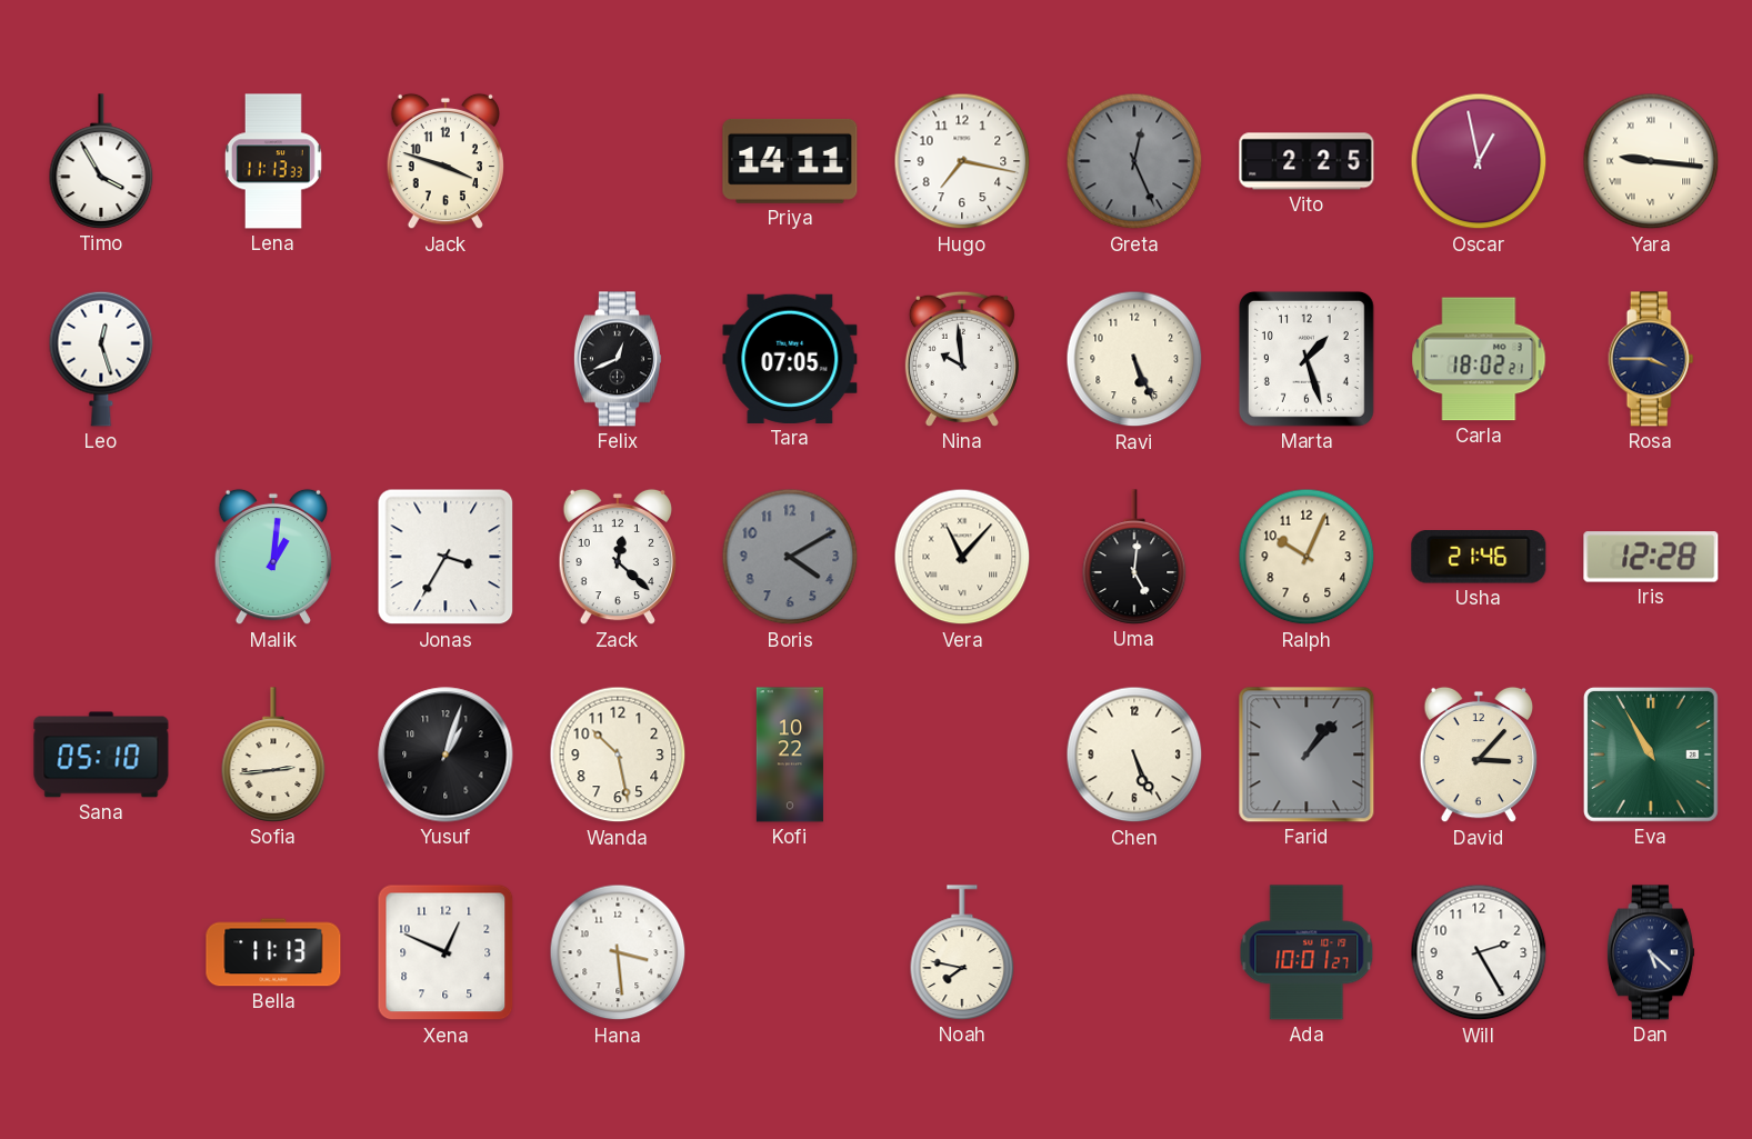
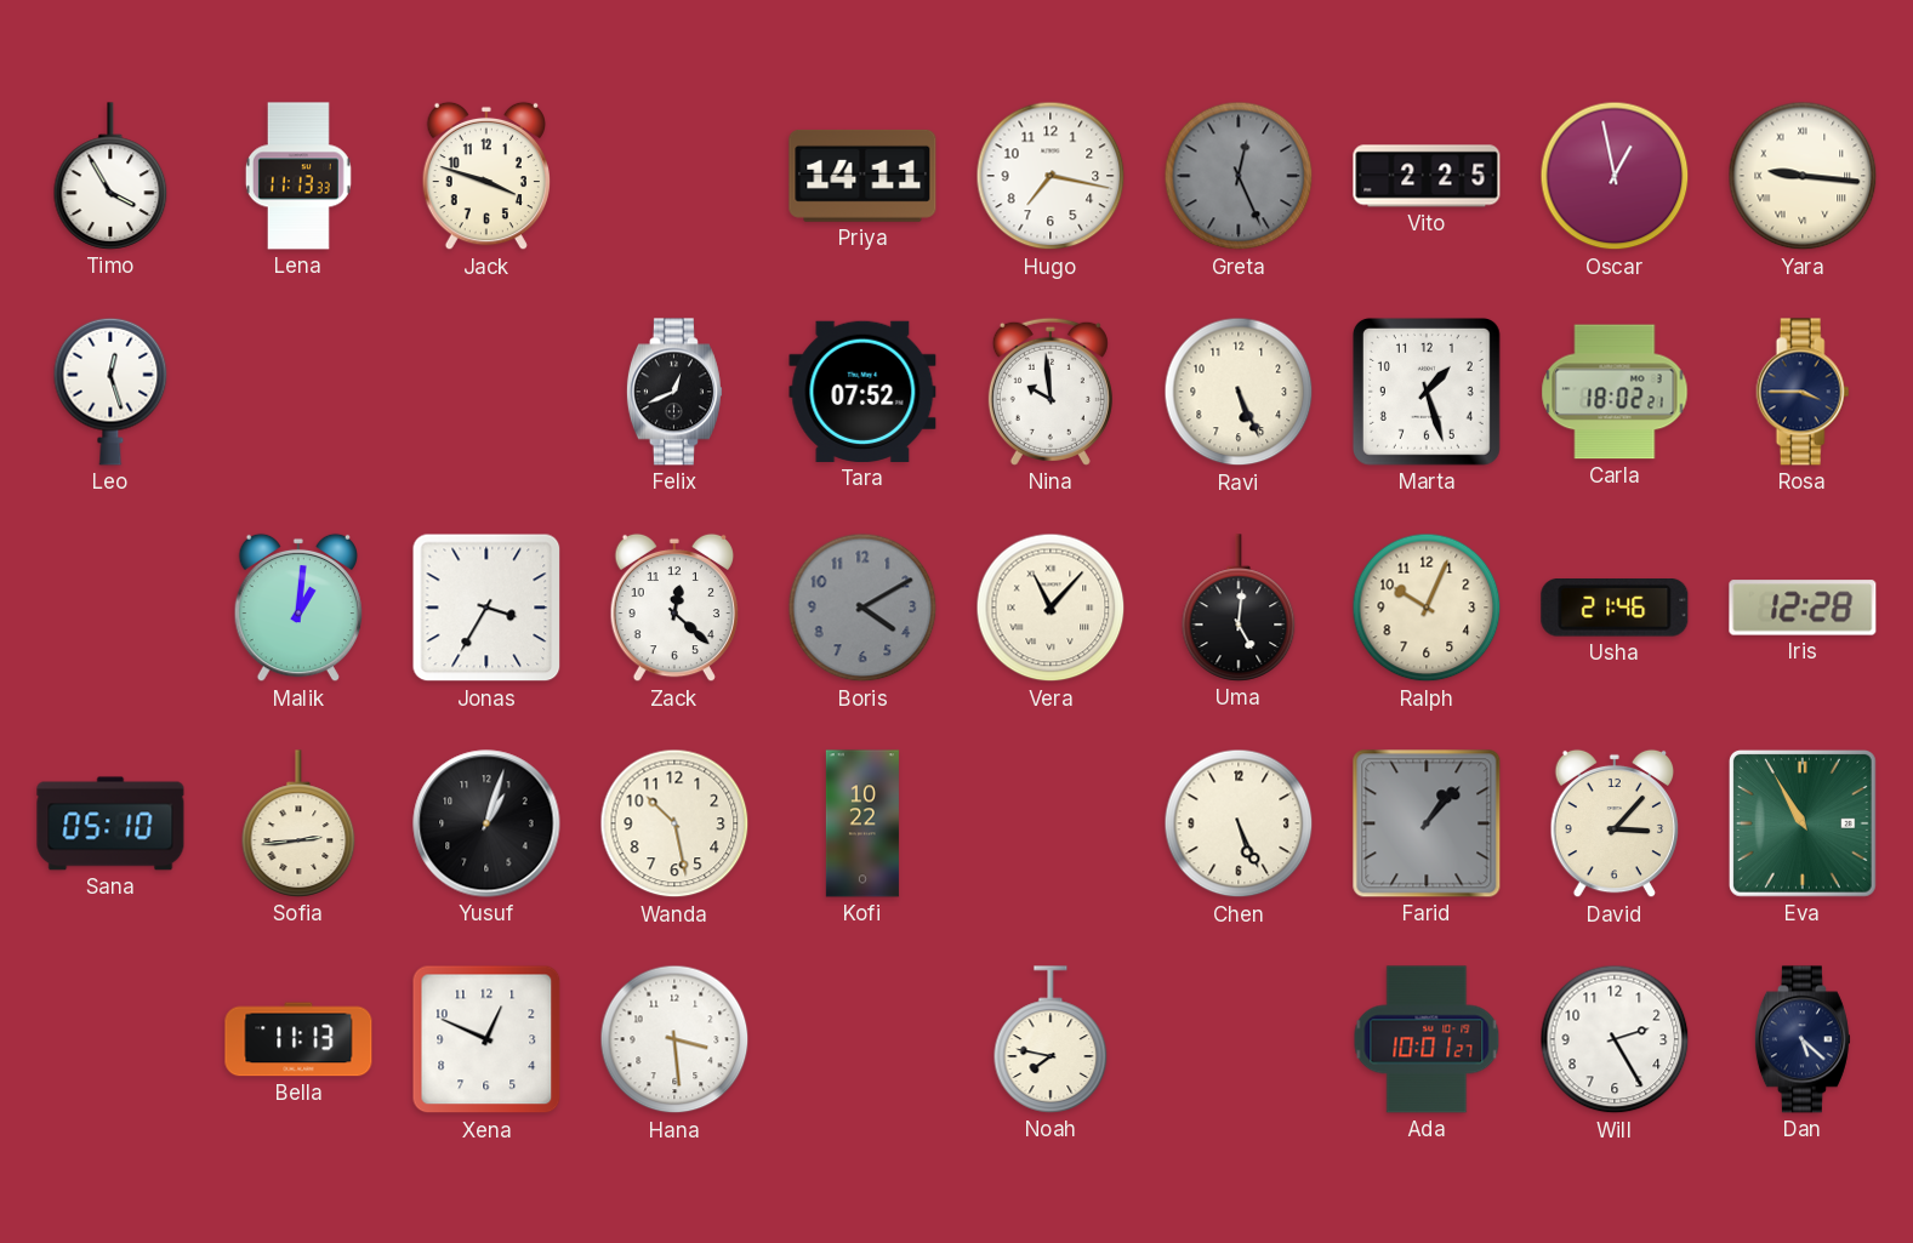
Tara: 07:05 -> 07:52 (862, 392)
